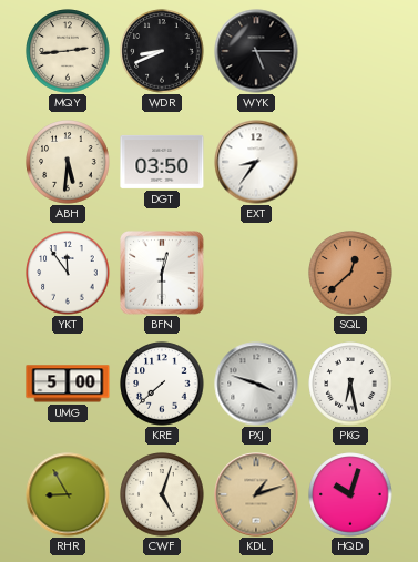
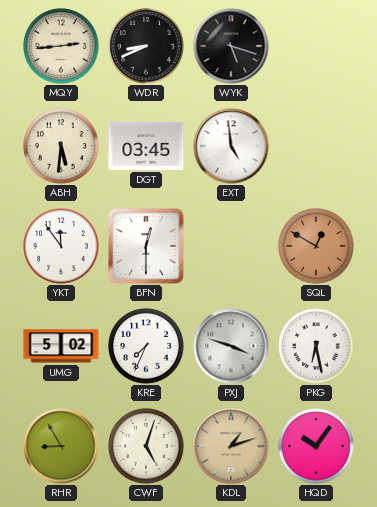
WYK: 5:15 -> 5:18 (231, 46)
DGT: 03:50 -> 03:45 (146, 146)
EXT: 8:36 -> 4:59 (231, 146)
SQL: 12:38 -> 12:50 (316, 246)
UMG: 5:00 -> 5:02 (61, 346)
KRE: 7:38 -> 7:34 (146, 346)
HQD: 10:03 -> 10:06 (316, 446)
